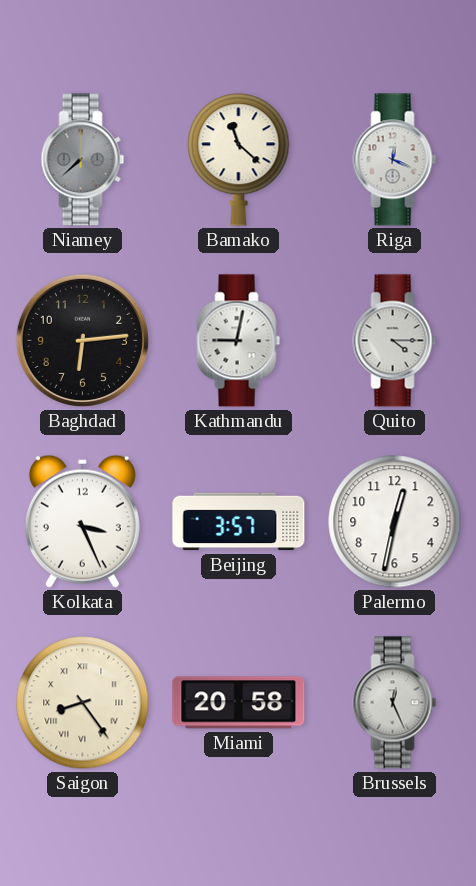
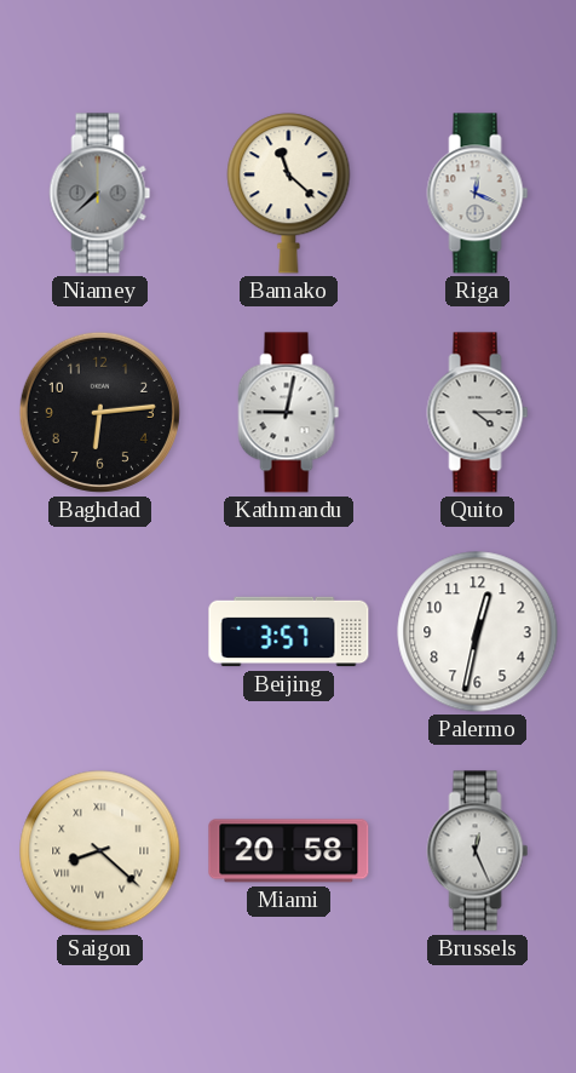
Kolkata: 3:26 -> none (82, 521)
Saigon: 8:24 -> 8:22 (100, 851)
